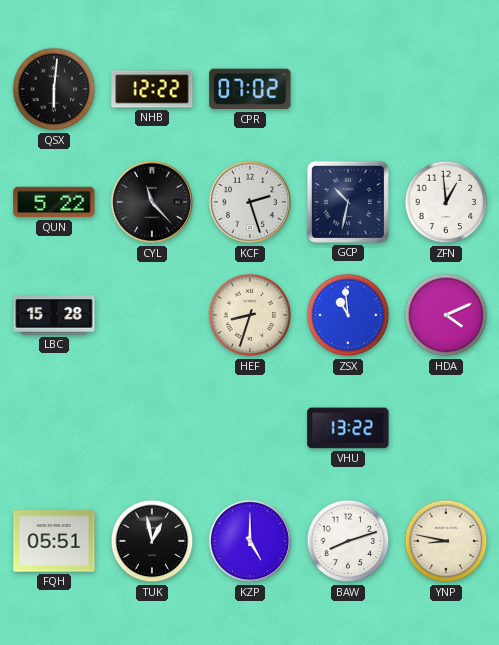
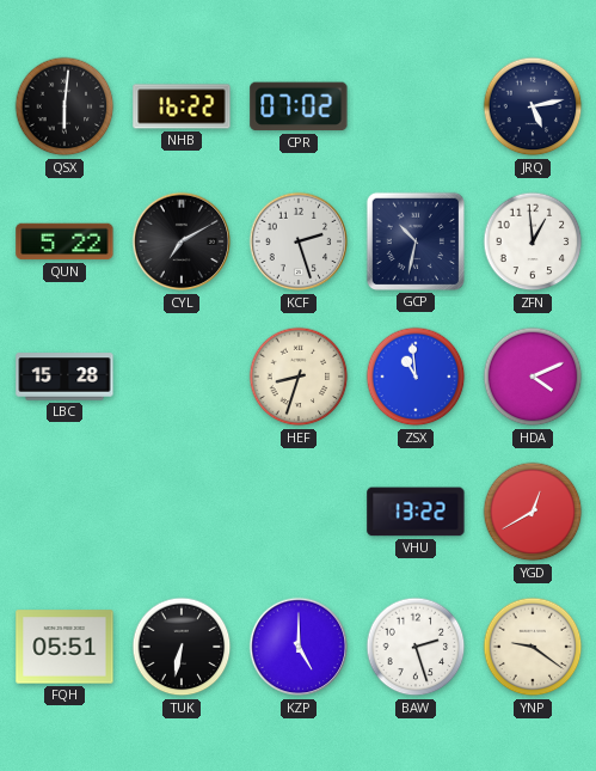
NHB: 12:22 -> 16:22 (182, 106)
JRQ: none -> 5:13 (533, 106)
CYL: 11:23 -> 7:10 (182, 241)
YGD: none -> 12:40 (533, 512)
TUK: 12:58 -> 6:32 (182, 647)
BAW: 8:12 -> 2:27 (416, 647)
YNP: 8:47 -> 9:21 (533, 647)
